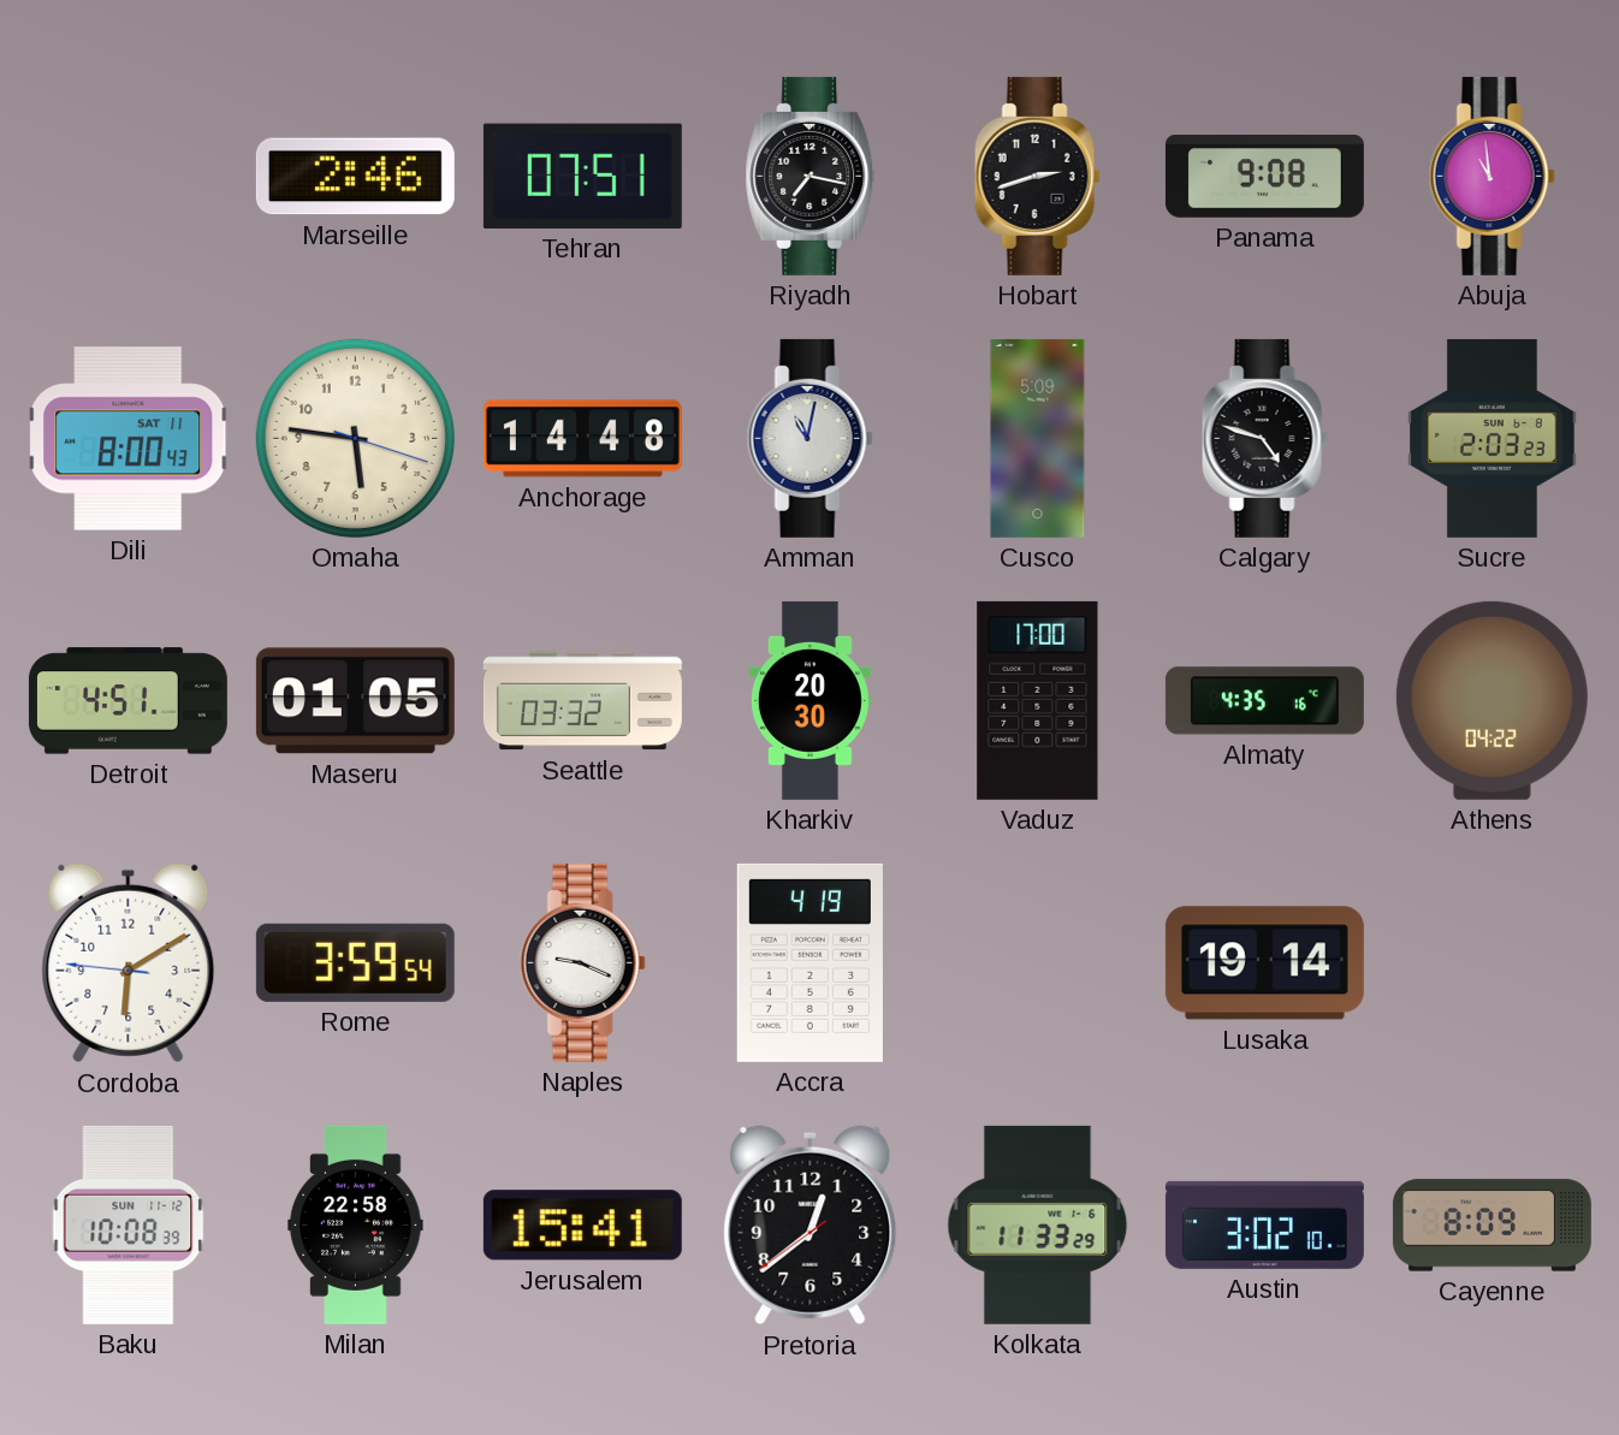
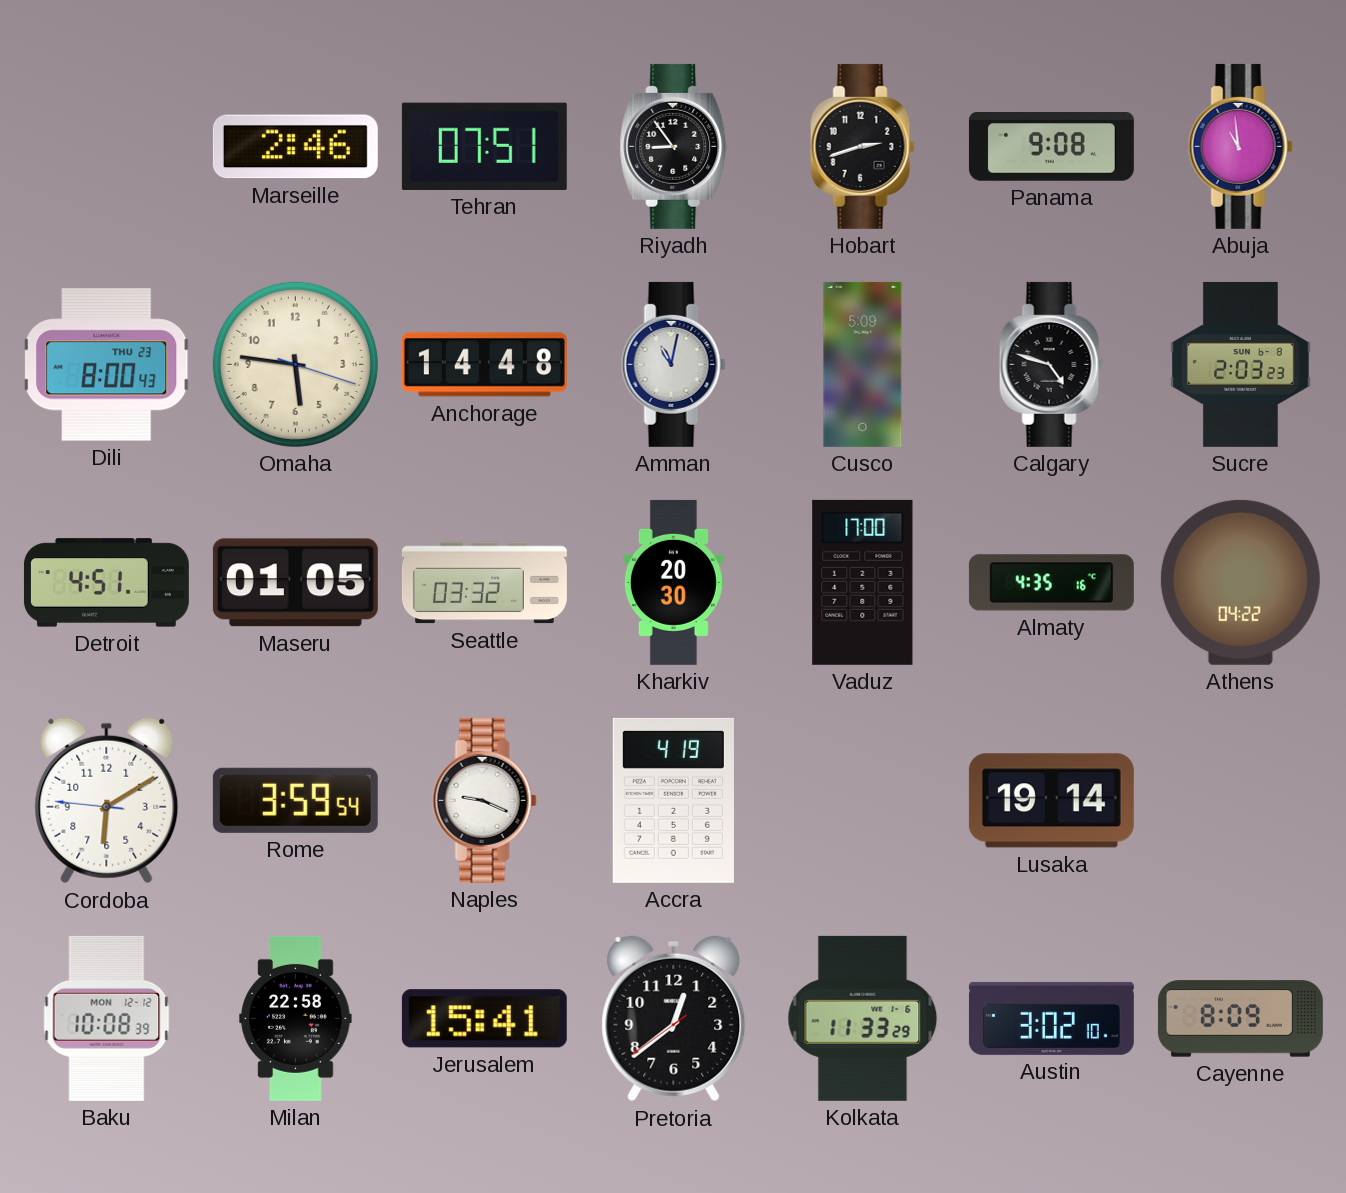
Riyadh: 7:17 -> 8:54 (674, 146)
Dili date: SAT 11 -> THU 23 (107, 365)
Baku date: SUN 11-12 -> MON 12-12 (107, 1018)
